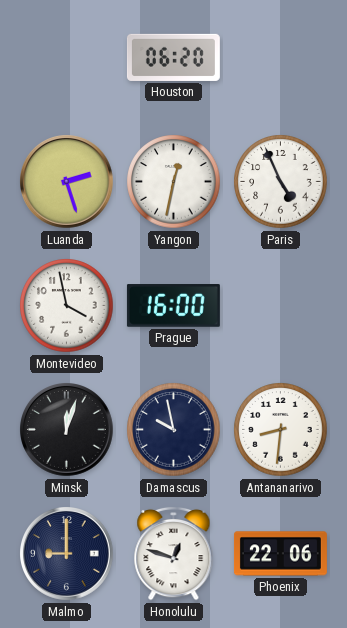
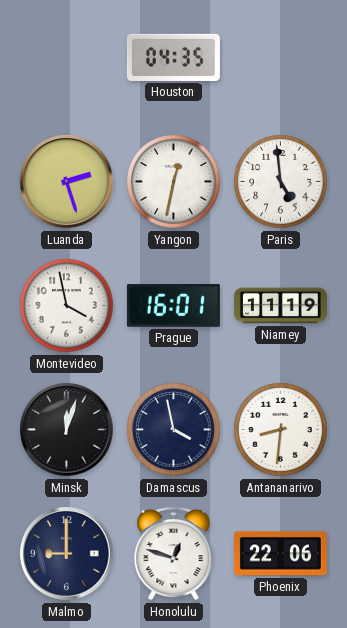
Houston: 06:20 -> 04:35 (173, 57)
Paris: 4:56 -> 4:59 (281, 182)
Prague: 16:00 -> 16:01 (173, 306)
Niamey: none -> 11:19 (280, 306)
Damascus: 9:58 -> 3:58 (174, 430)
